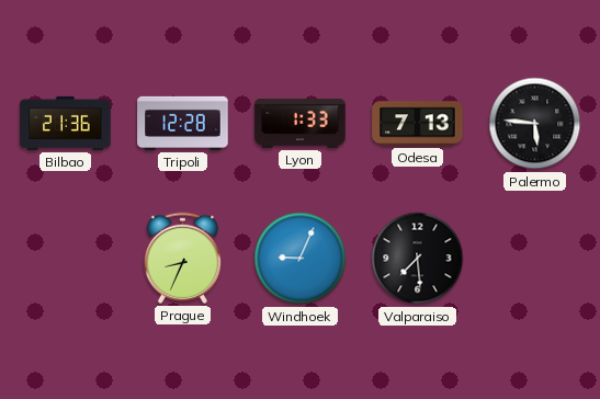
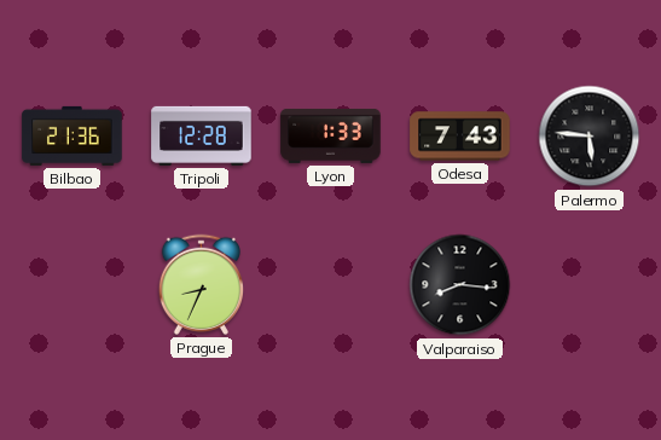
Odesa: 7:13 -> 7:43 (460, 137)
Windhoek: 9:04 -> none (301, 259)
Valparaiso: 7:29 -> 8:16 (460, 285)
